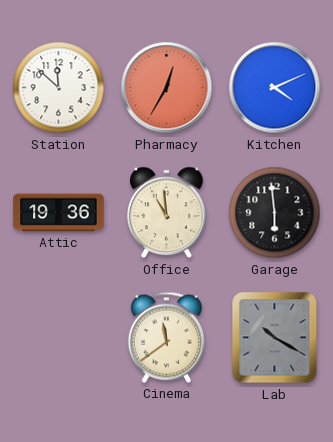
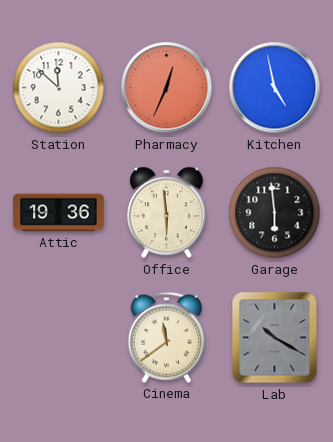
Pharmacy: 12:35 -> 12:34 (167, 88)
Kitchen: 4:11 -> 4:58 (275, 88)
Office: 10:59 -> 5:59 (167, 213)
